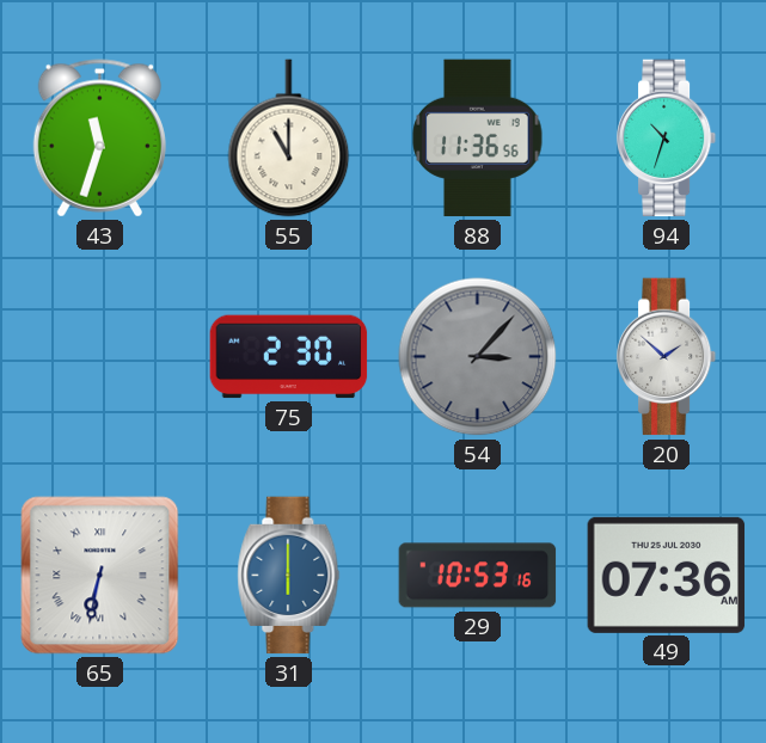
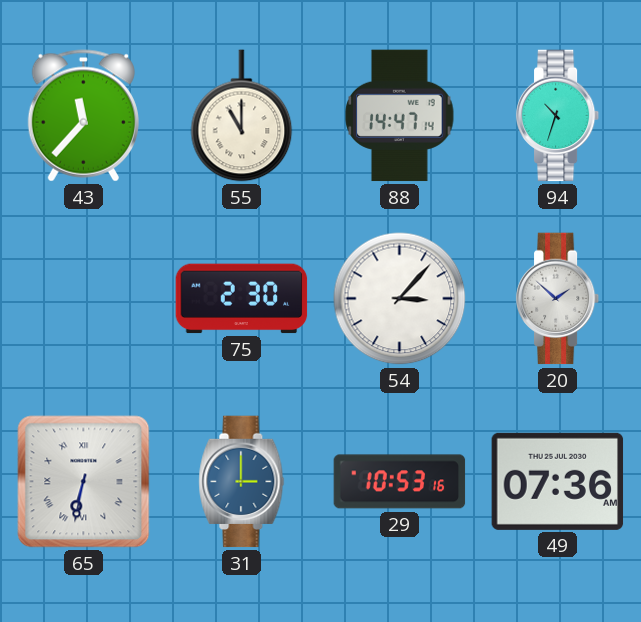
43: 11:33 -> 11:37 (83, 116)
88: 11:36 -> 14:47 (400, 116)
54 dial: grey -> white (400, 299)
31: 6:00 -> 3:00 (242, 482)
